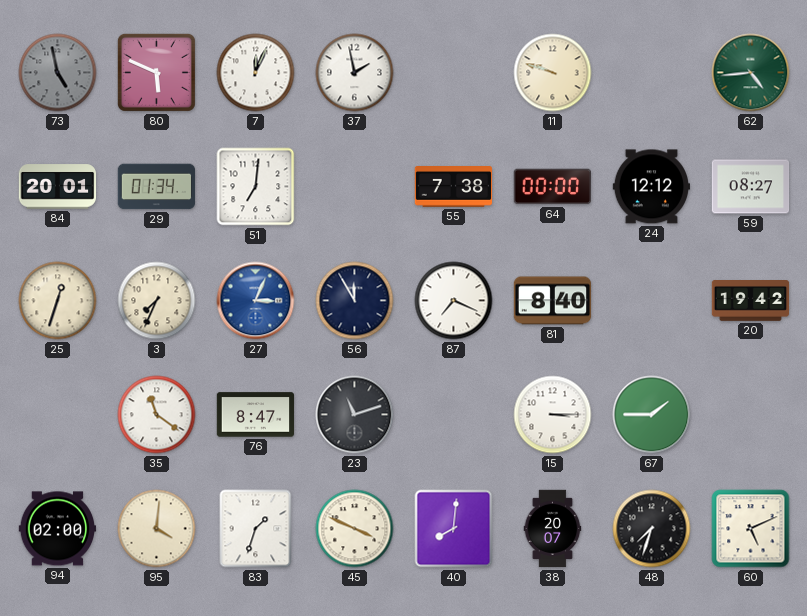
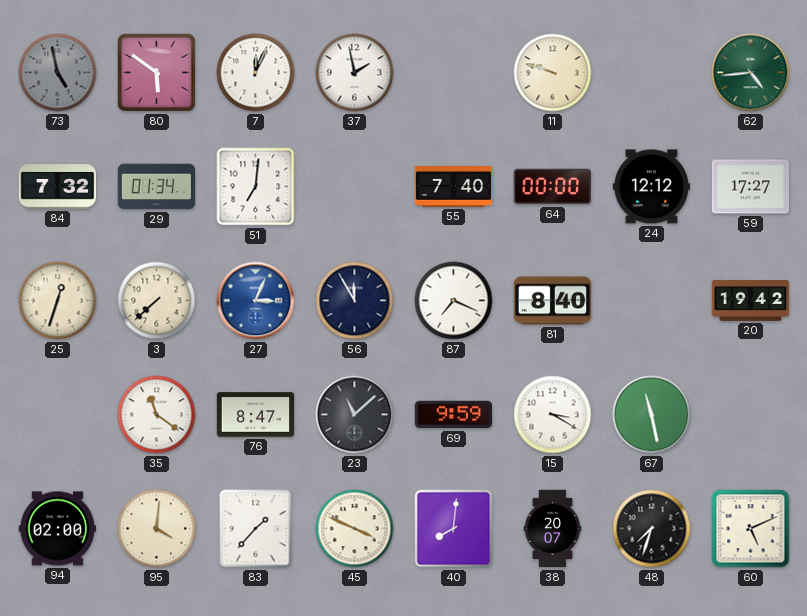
80: 5:49 -> 5:51 (156, 72)
84: 20:01 -> 7:32 (58, 187)
55: 7:38 -> 7:40 (454, 187)
59: 08:27 -> 17:27 (751, 187)
3: 7:34 -> 7:38 (157, 301)
23: 11:12 -> 11:08 (355, 415)
69: none -> 9:59 (454, 415)
15: 3:15 -> 3:20 (553, 415)
67: 1:45 -> 11:28 (652, 415)
83: 1:33 -> 1:37 (256, 529)
